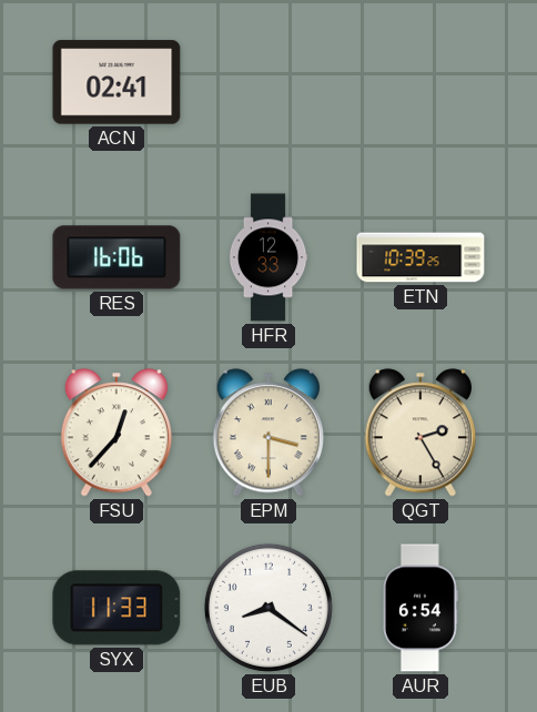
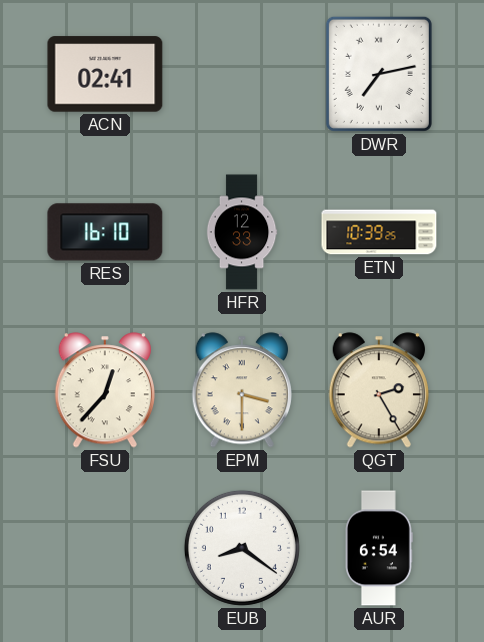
DWR: none -> 7:13 (379, 74)
RES: 16:06 -> 16:10 (105, 232)
SYX: 11:33 -> none (116, 608)
